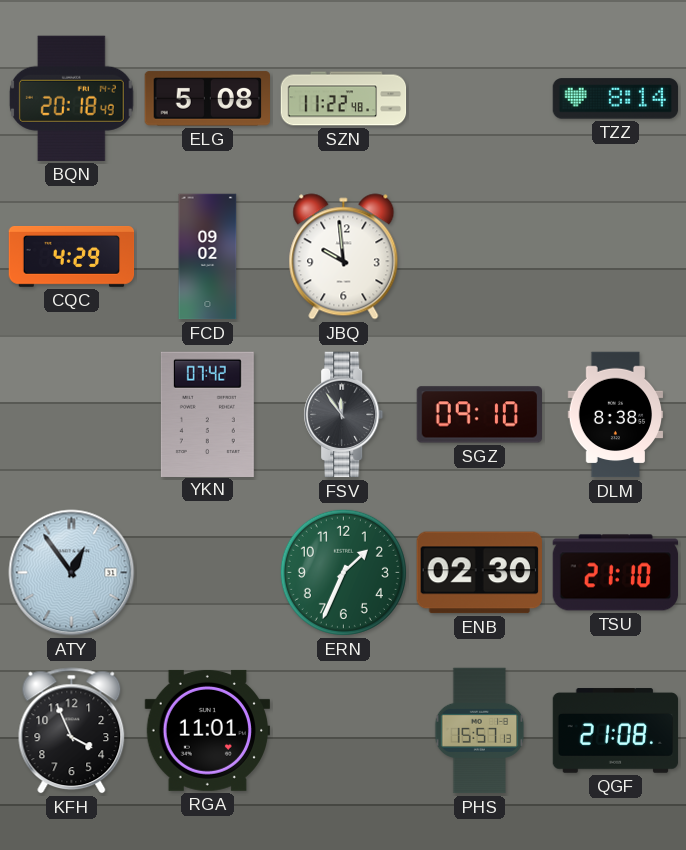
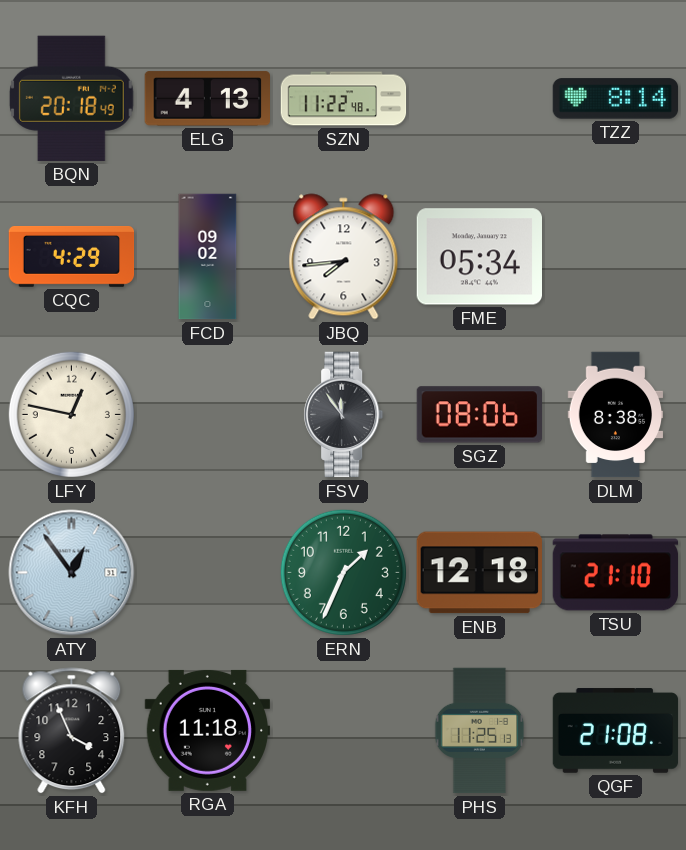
ELG: 5:08 -> 4:13 (207, 99)
JBQ: 9:59 -> 7:44 (344, 257)
FME: none -> 05:34 (479, 257)
LFY: none -> 12:47 (71, 414)
YKN: 07:42 -> none (207, 414)
SGZ: 09:10 -> 08:06 (479, 415)
ENB: 02:30 -> 12:18 (479, 573)
RGA: 11:01 -> 11:18 (207, 730)
PHS: 15:57 -> 11:25 (480, 731)
